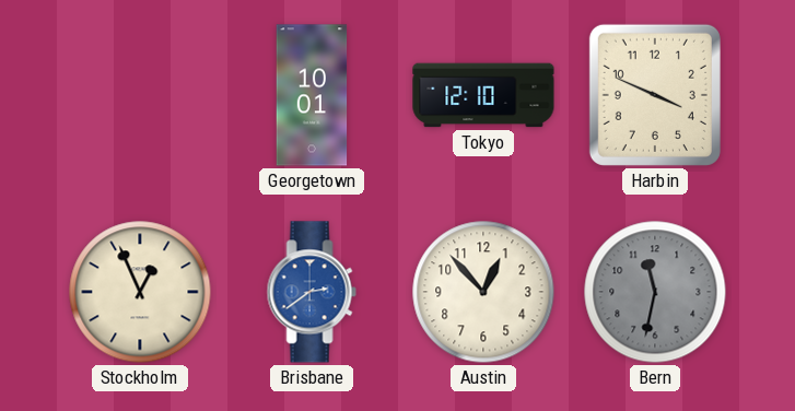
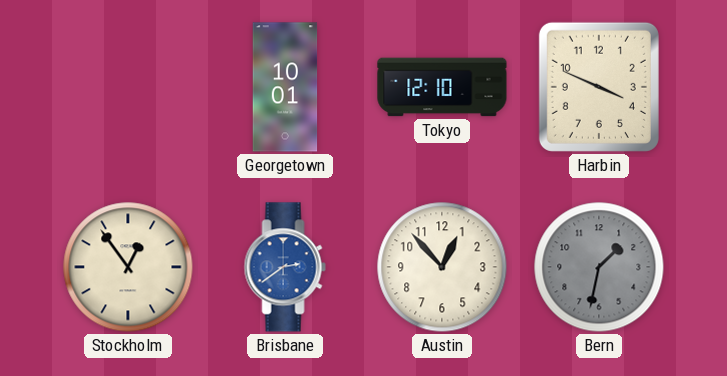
Stockholm: 12:56 -> 12:54 (128, 267)
Bern: 11:32 -> 1:32 (599, 267)
